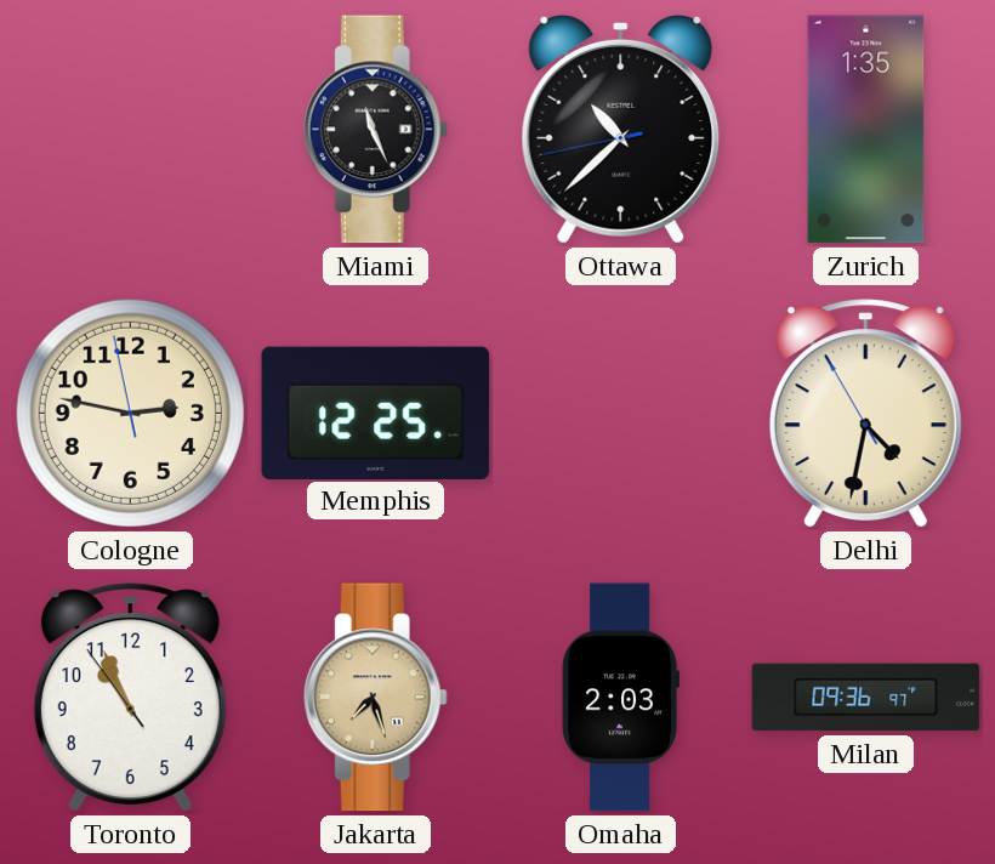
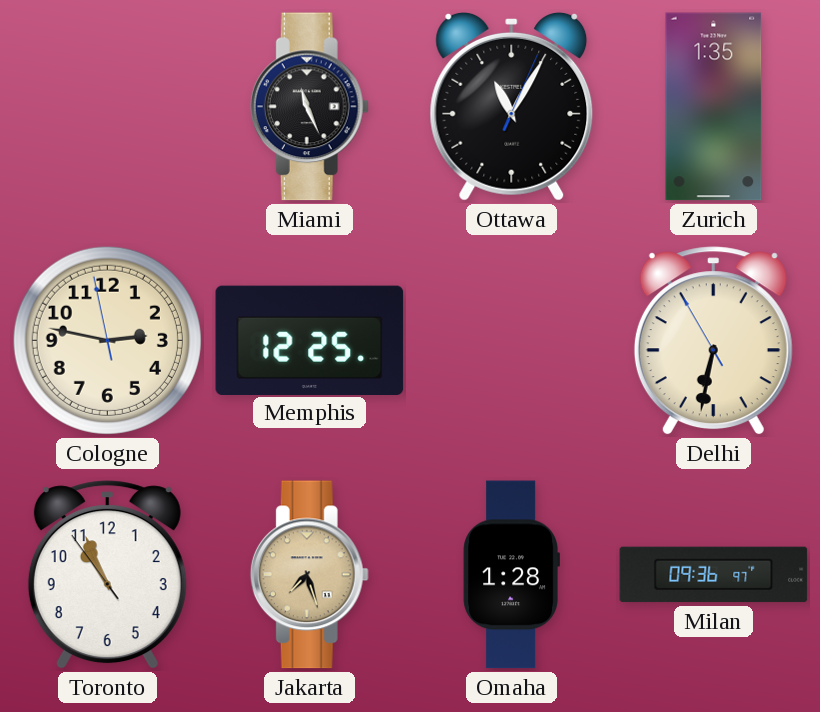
Ottawa: 10:37 -> 11:05 (512, 106)
Delhi: 4:31 -> 6:31 (713, 341)
Omaha: 2:03 -> 1:28 (511, 575)
